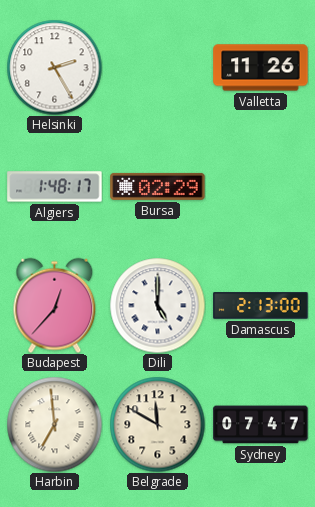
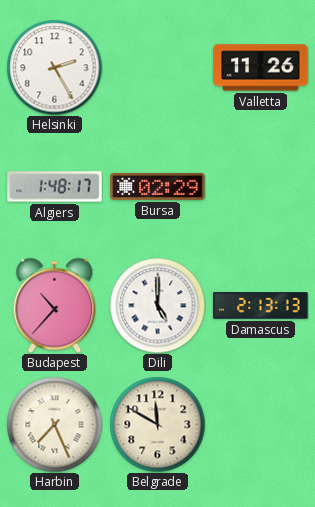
Budapest: 12:37 -> 10:37 (55, 305)
Damascus: 2:13:00 -> 2:13:13 (261, 306)
Harbin: 6:59 -> 7:26 (54, 424)
Sydney: 07:47 -> none (261, 425)
